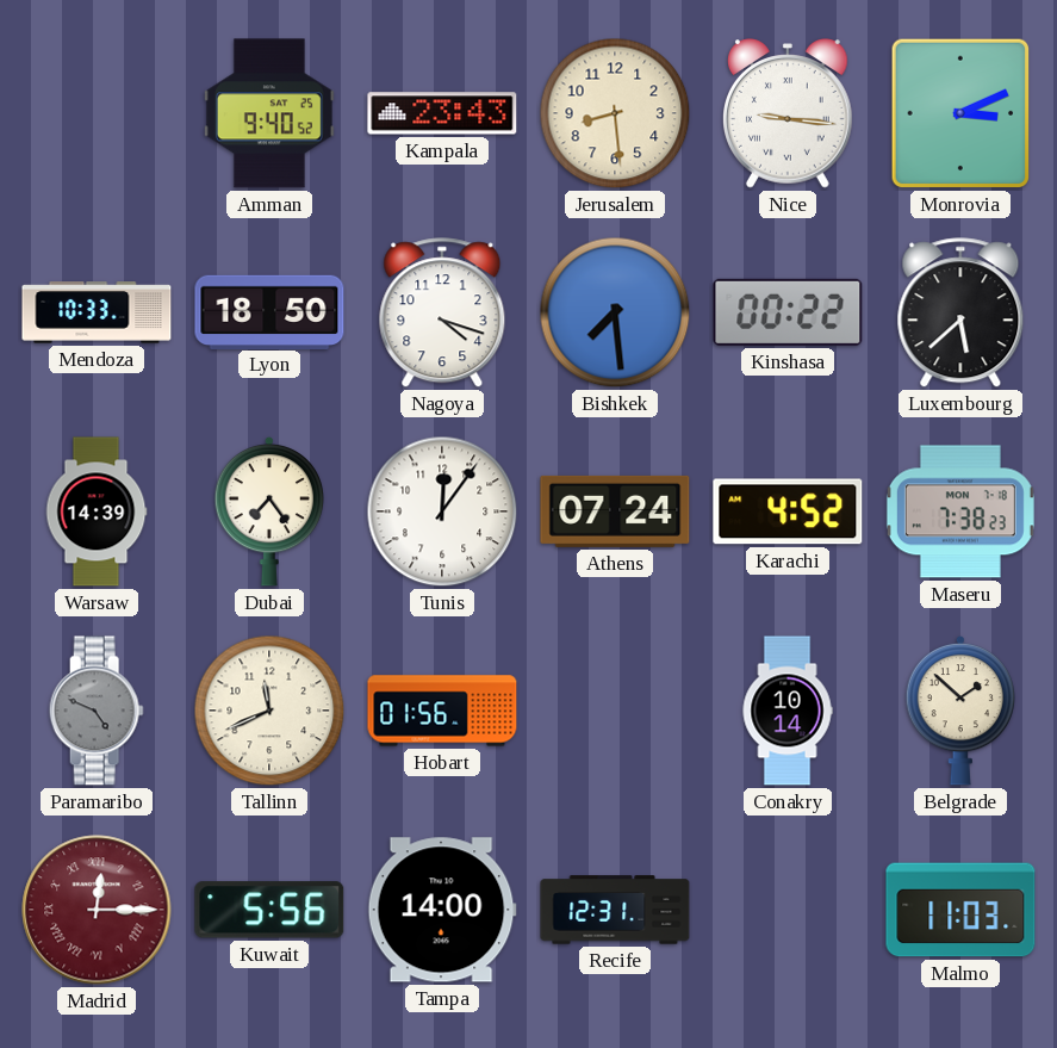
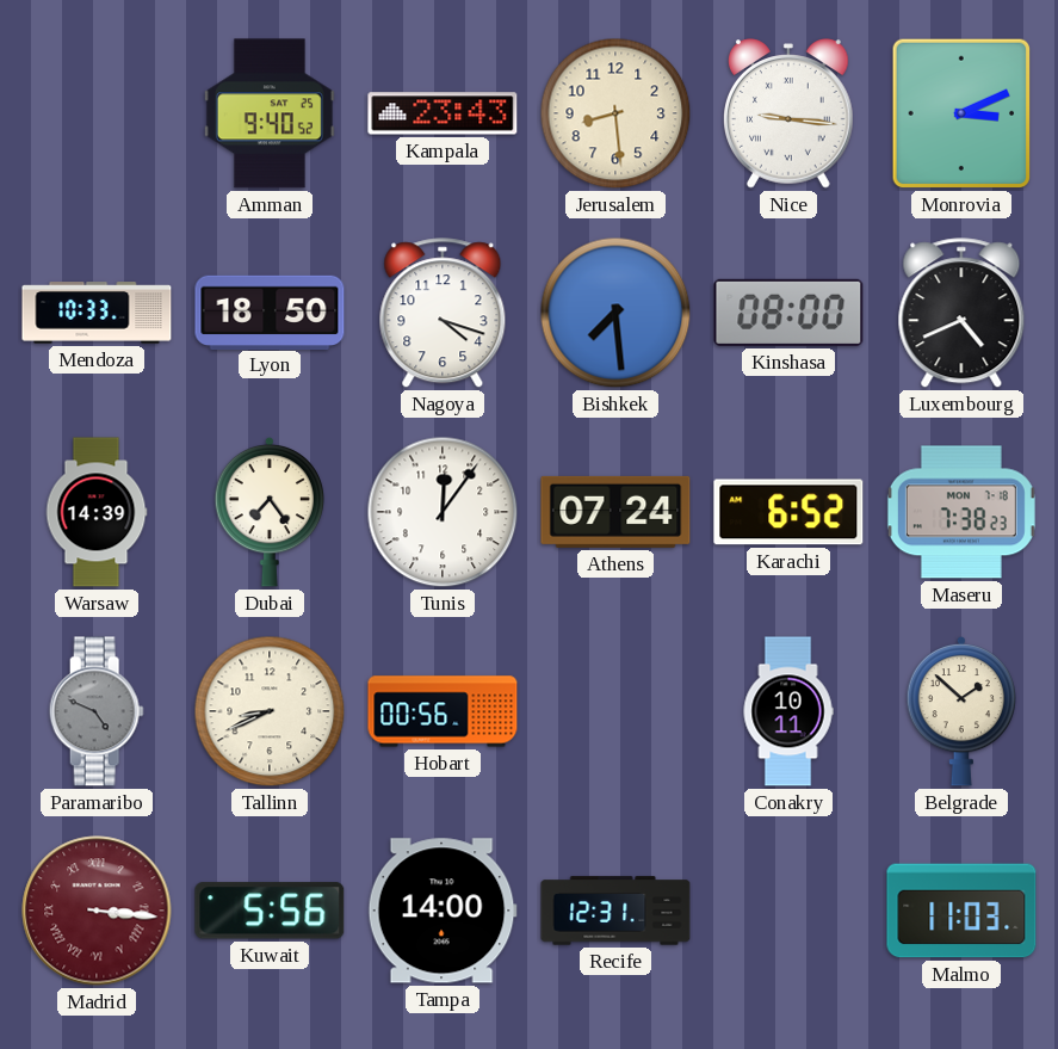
Kinshasa: 00:22 -> 08:00 (788, 313)
Luxembourg: 5:38 -> 4:41 (961, 314)
Karachi: 4:52 -> 6:52 (788, 512)
Tallinn: 11:41 -> 8:41 (270, 711)
Hobart: 01:56 -> 00:56 (443, 711)
Conakry: 10:14 -> 10:11 (788, 711)
Madrid: 12:15 -> 3:16 (97, 911)
